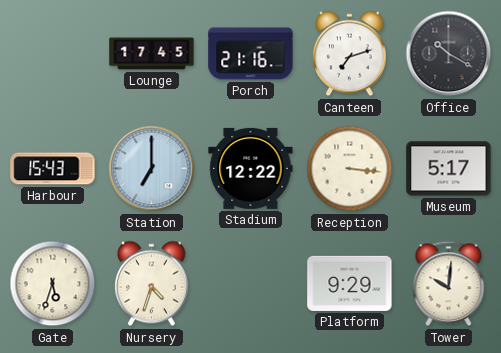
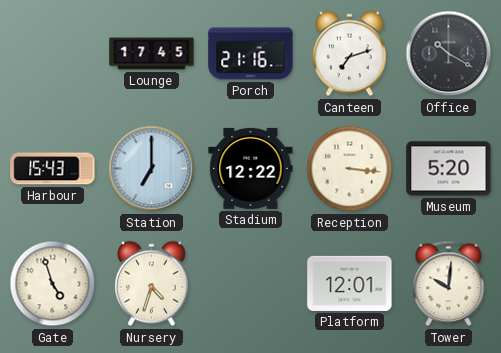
Museum: 5:17 -> 5:20 (449, 169)
Gate: 5:33 -> 4:57 (53, 284)
Platform: 9:29 -> 12:01 (350, 283)
